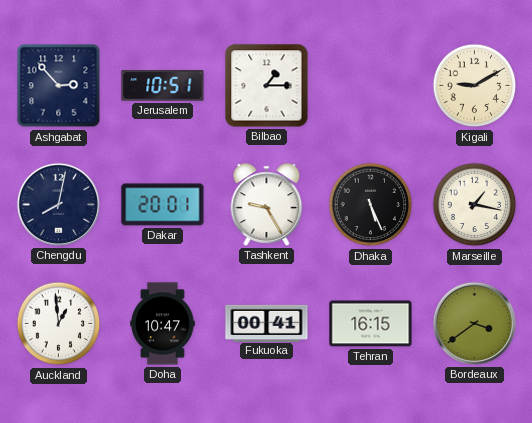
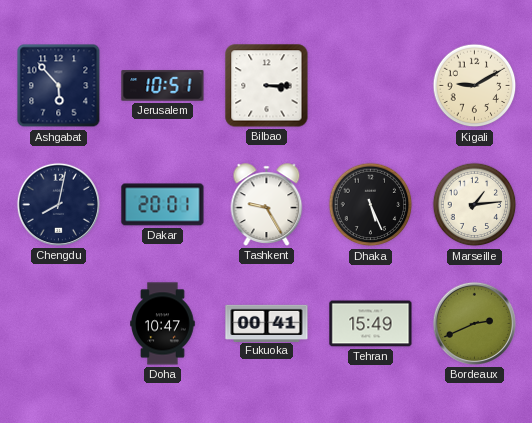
Ashgabat: 2:53 -> 5:53 (59, 86)
Bilbao: 1:15 -> 3:15 (267, 86)
Marseille: 1:17 -> 1:14 (475, 205)
Auckland: 12:59 -> none (59, 324)
Tehran: 16:15 -> 15:49 (371, 324)
Bordeaux: 3:39 -> 2:41 (474, 323)
